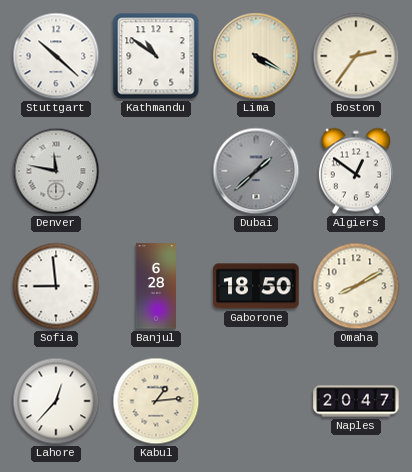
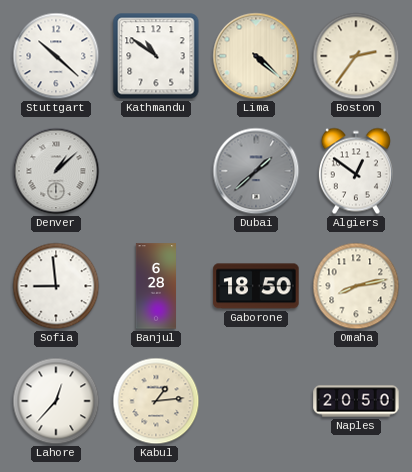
Lima: 4:20 -> 4:22 (256, 56)
Denver: 11:47 -> 1:08 (56, 171)
Omaha: 8:10 -> 8:13 (356, 286)
Naples: 20:47 -> 20:50 (356, 401)
